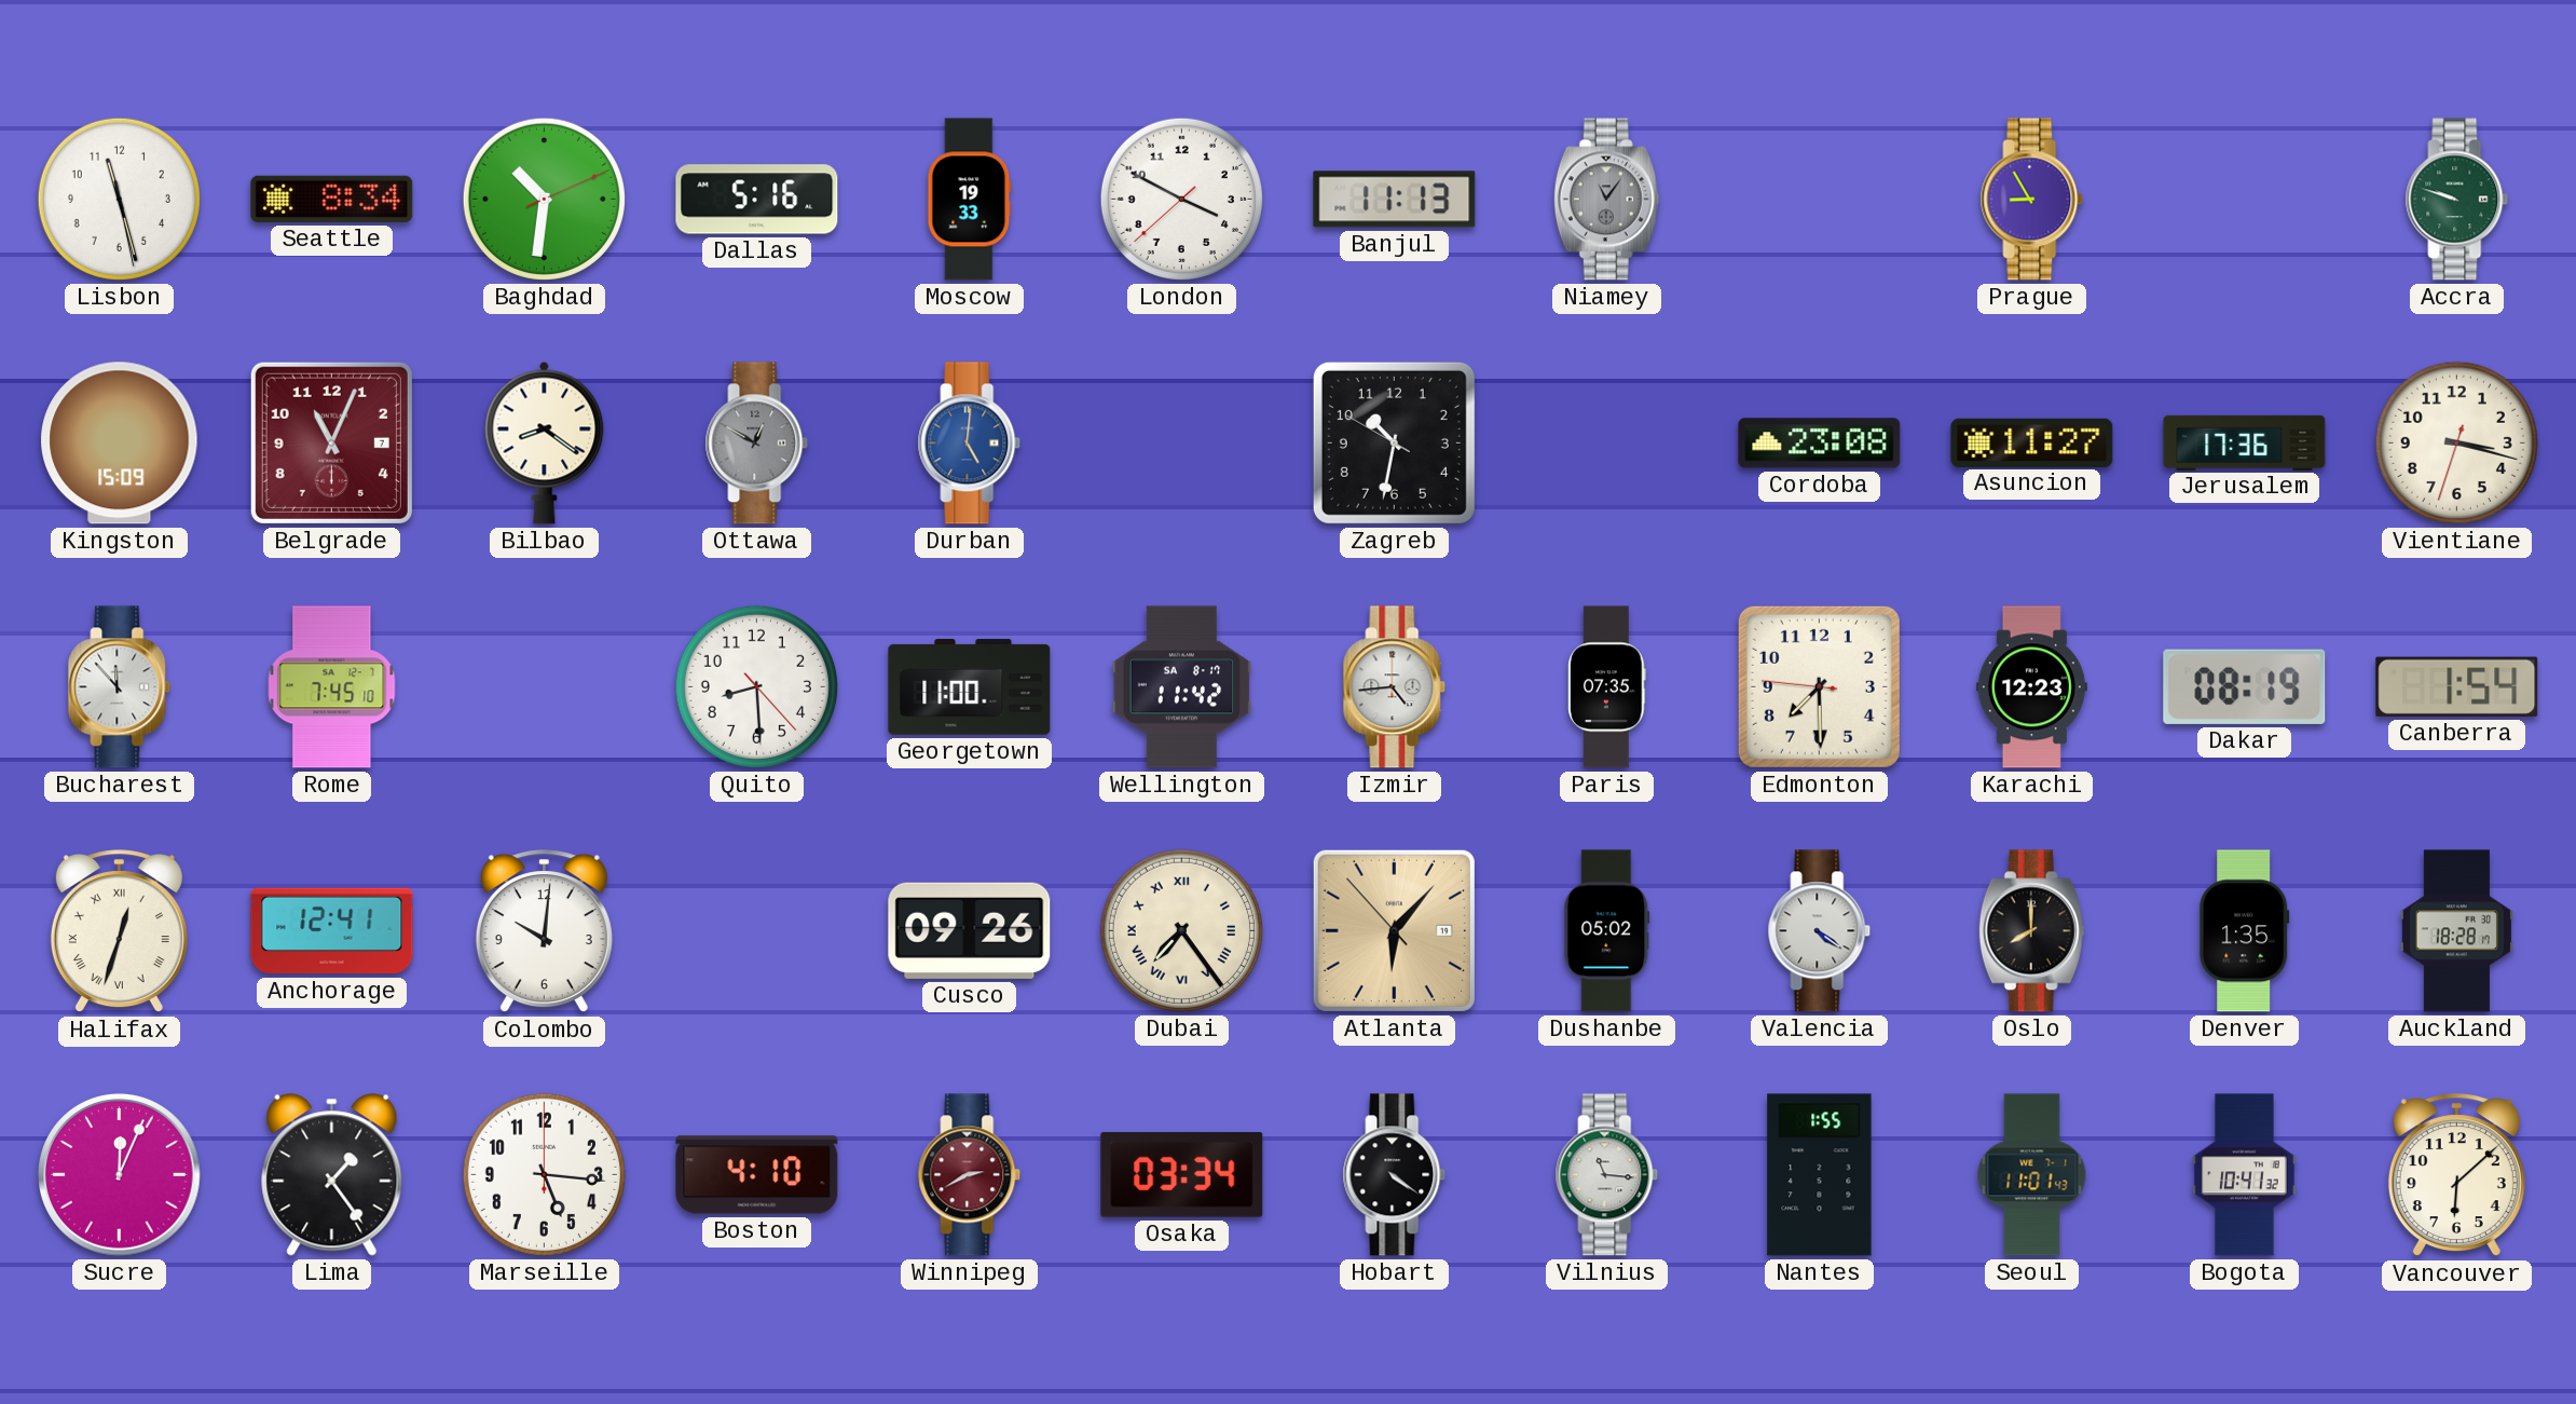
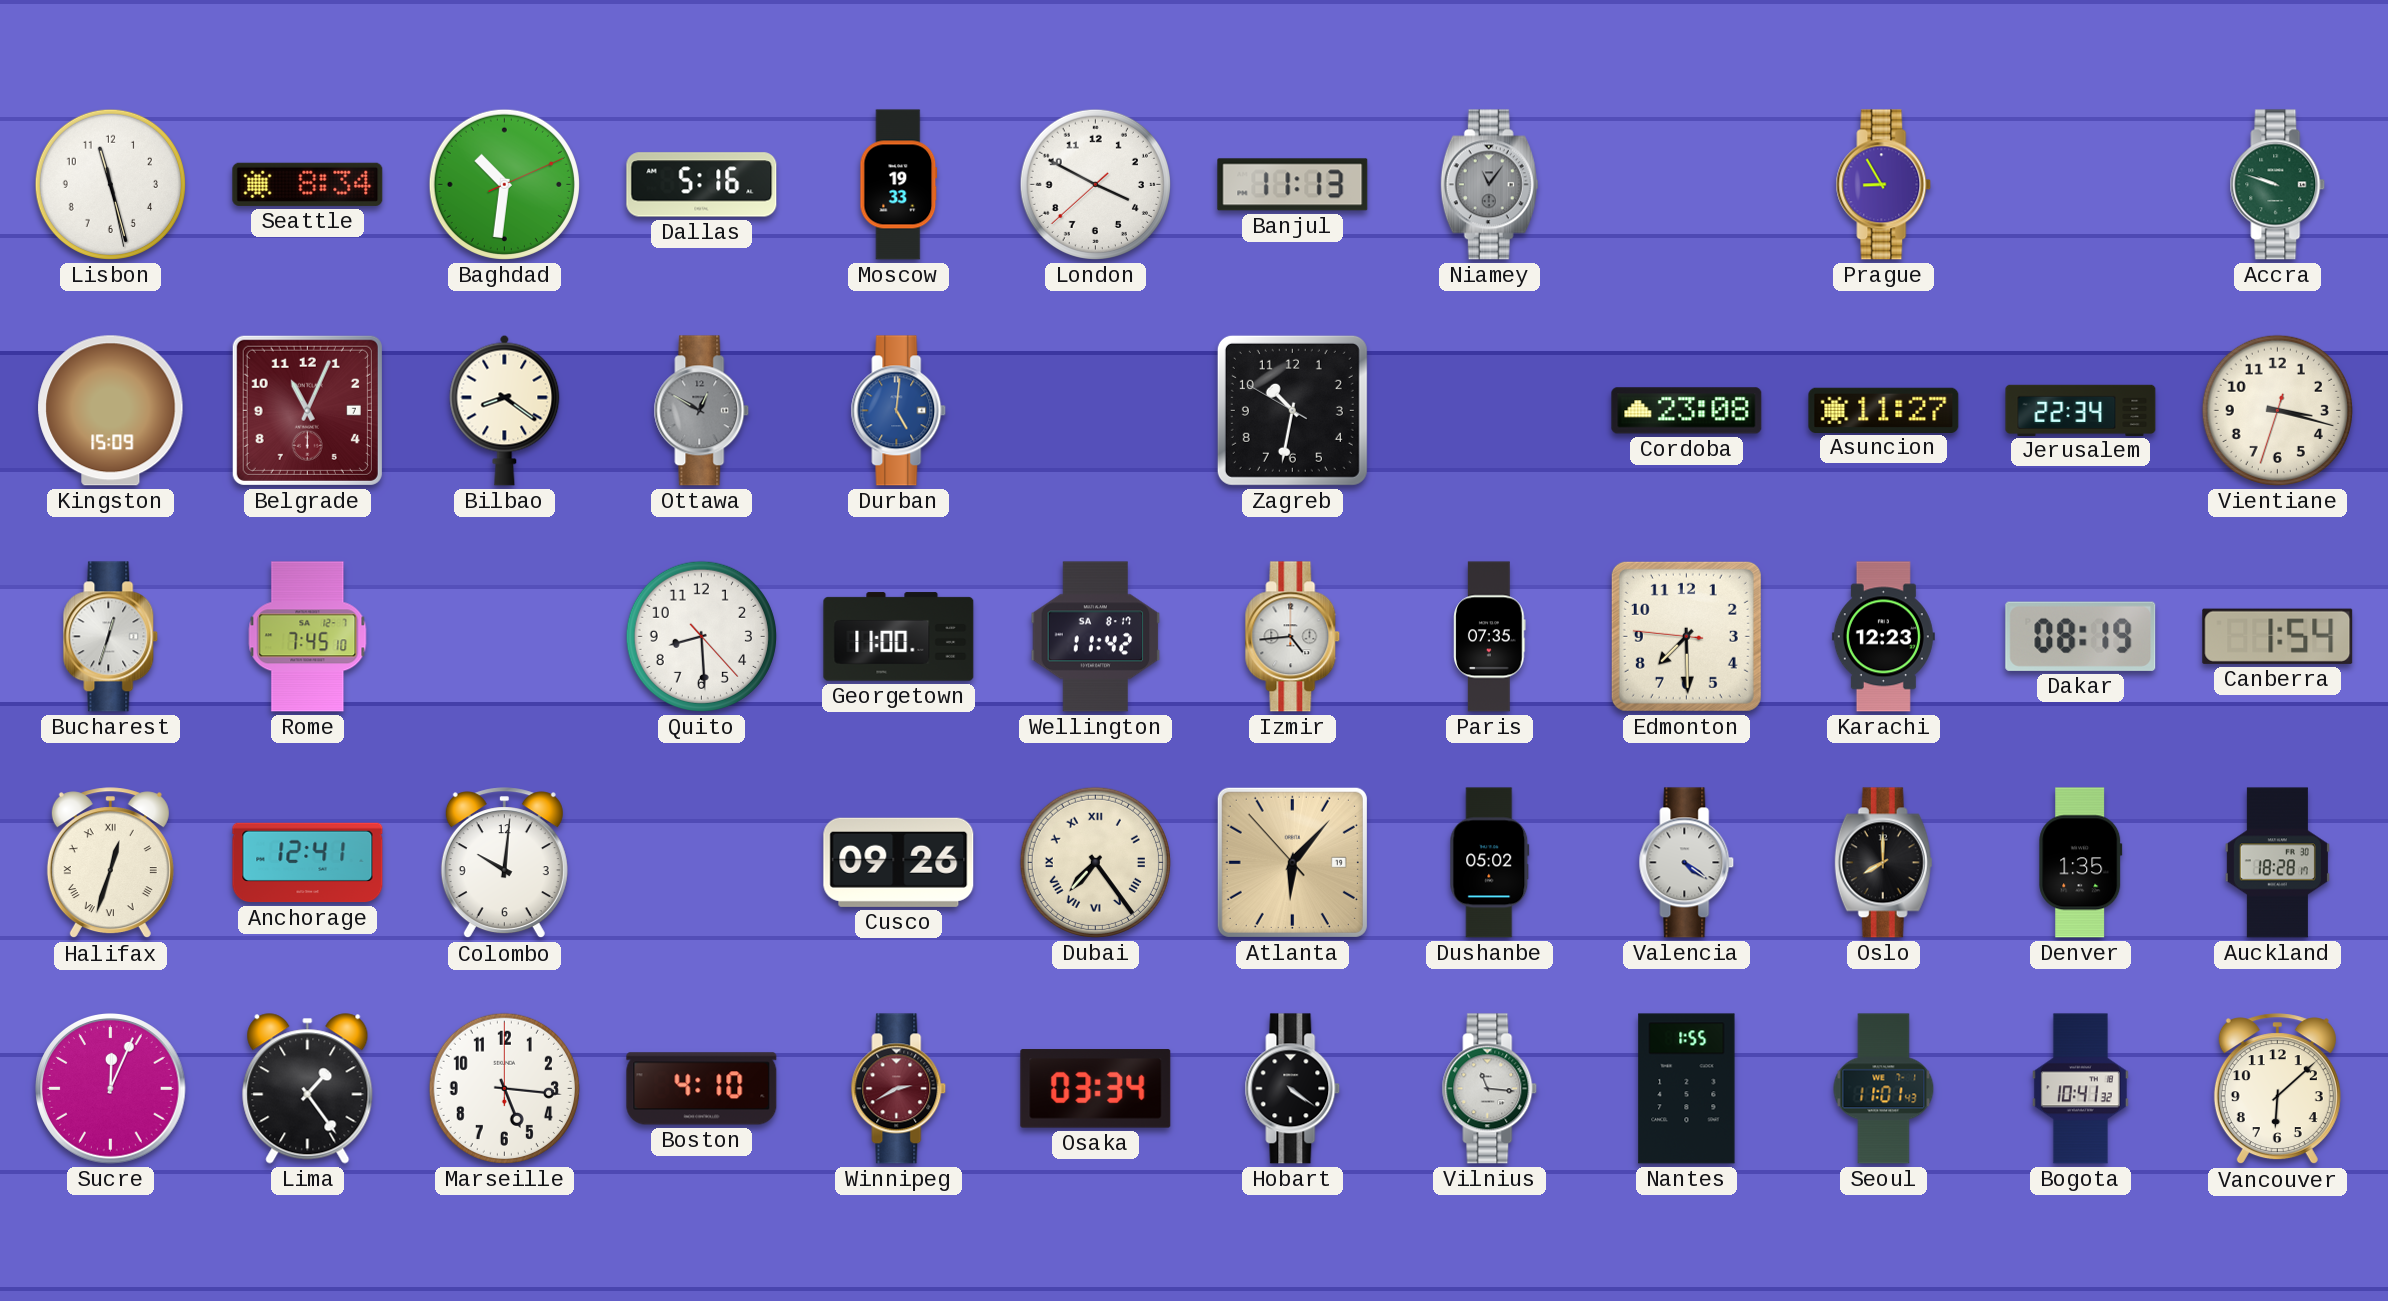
Jerusalem: 17:36 -> 22:34 (2081, 410)
Bucharest: 11:53 -> 12:33 (111, 637)
